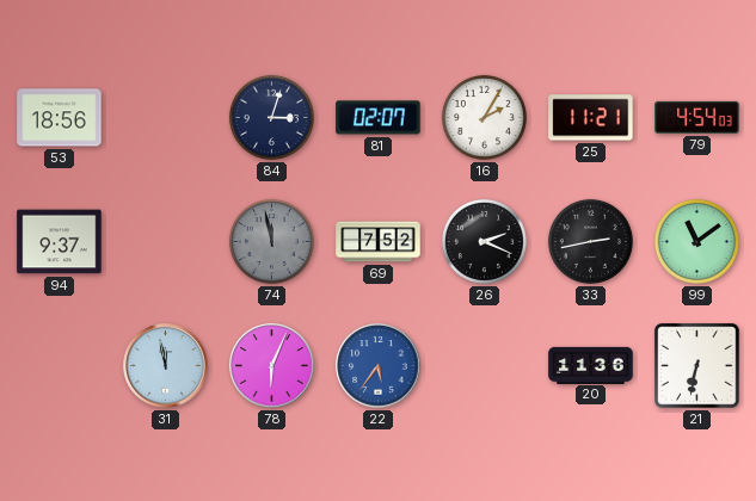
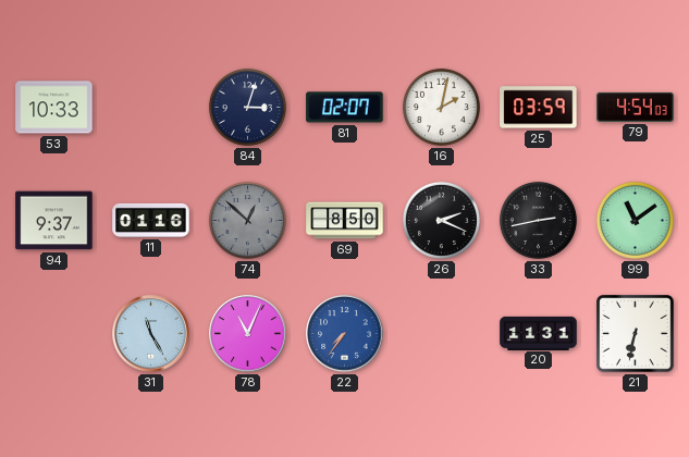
53: 18:56 -> 10:33 (54, 108)
16: 2:05 -> 2:02 (441, 107)
25: 11:21 -> 03:59 (539, 108)
11: none -> 01:16 (151, 220)
74: 11:58 -> 12:52 (247, 220)
69: 7:52 -> 8:50 (345, 221)
31: 11:58 -> 11:25 (151, 334)
78: 6:04 -> 11:04 (248, 334)
22: 5:36 -> 7:36 (345, 334)
20: 11:36 -> 11:31 (539, 333)
